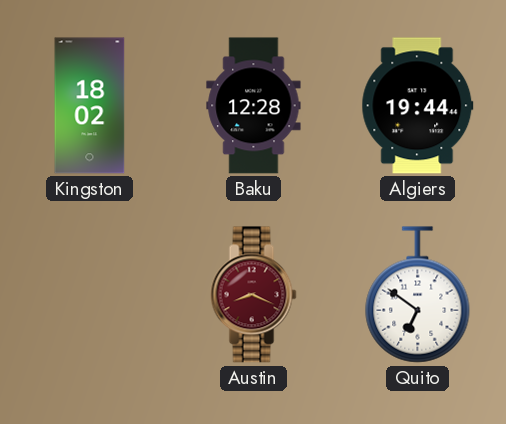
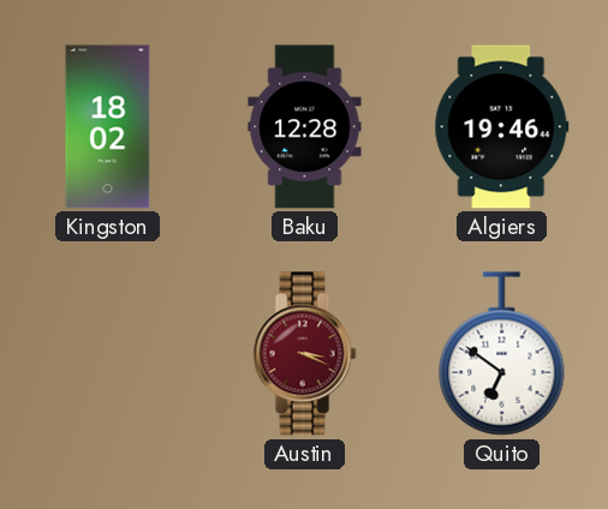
Algiers: 19:44 -> 19:46 (502, 127)
Austin: 8:19 -> 3:19 (305, 354)
